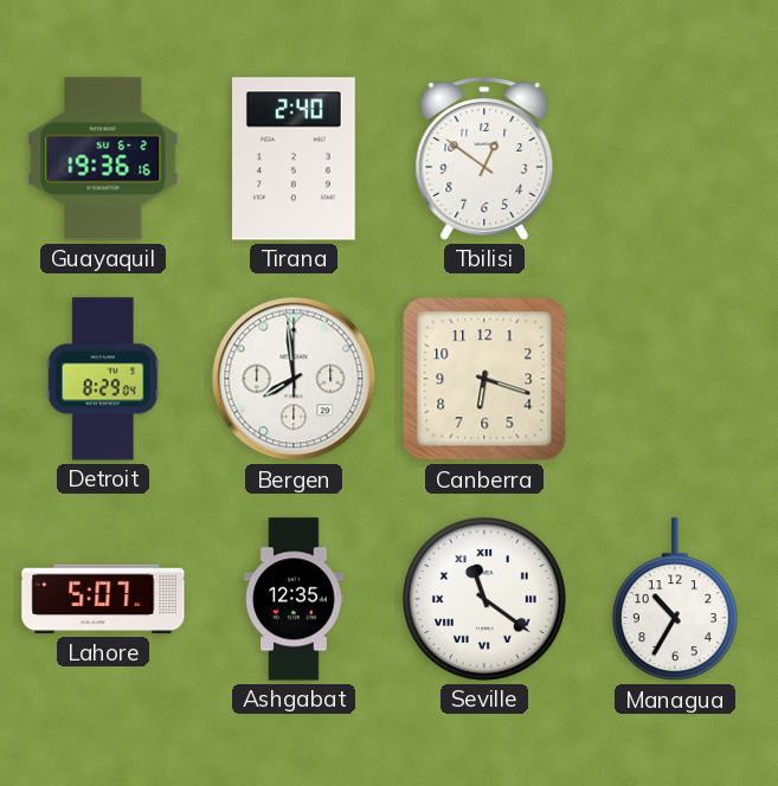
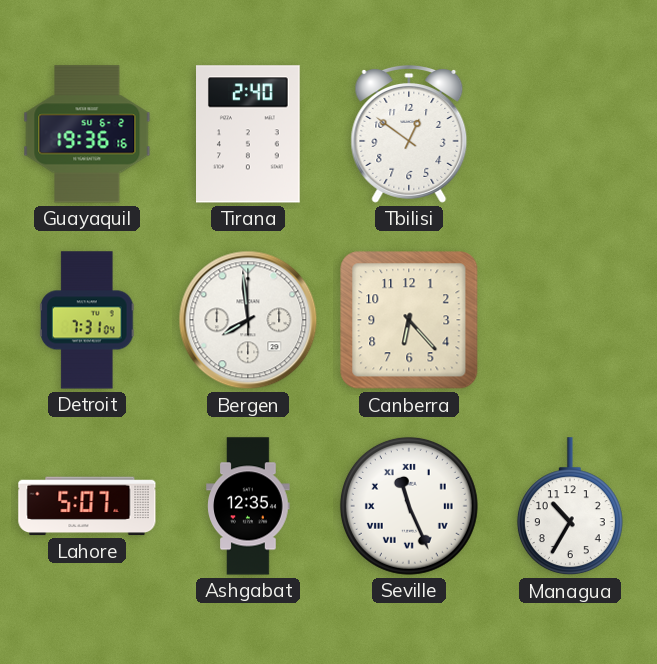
Detroit: 8:29 -> 7:31 (87, 320)
Canberra: 6:18 -> 6:23 (409, 320)
Seville: 11:21 -> 11:26 (409, 506)
